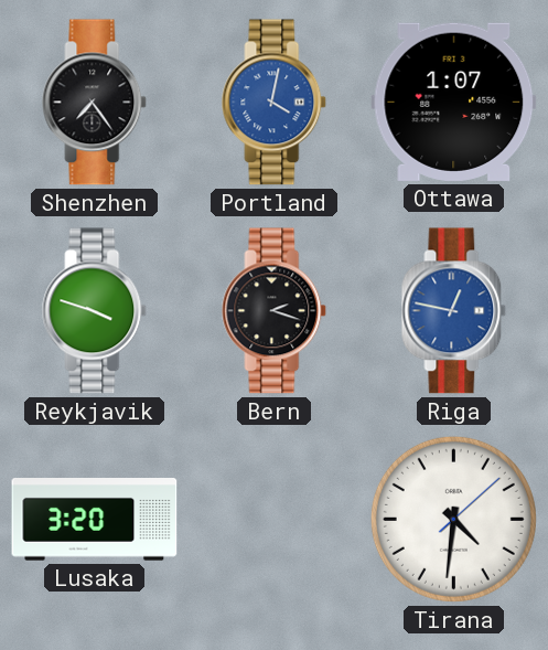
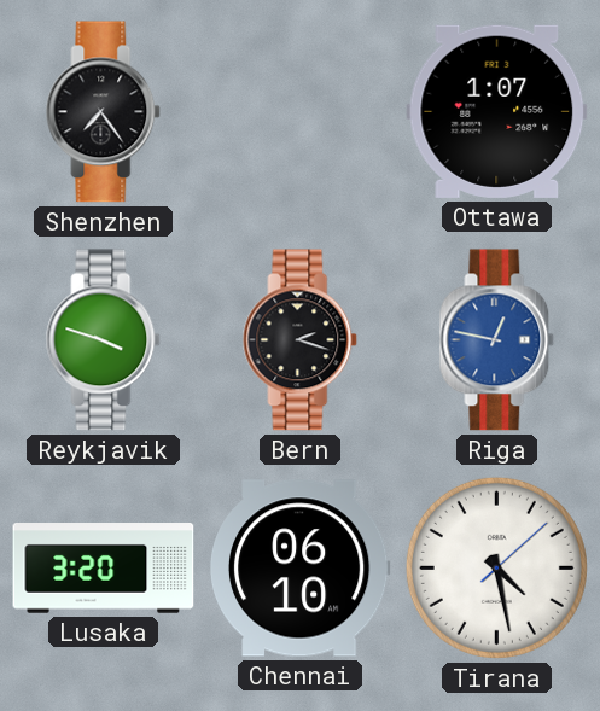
Portland: 4:02 -> none (275, 103)
Chennai: none -> 06:10 (299, 569)
Tirana: 4:31 -> 4:28 (496, 567)
